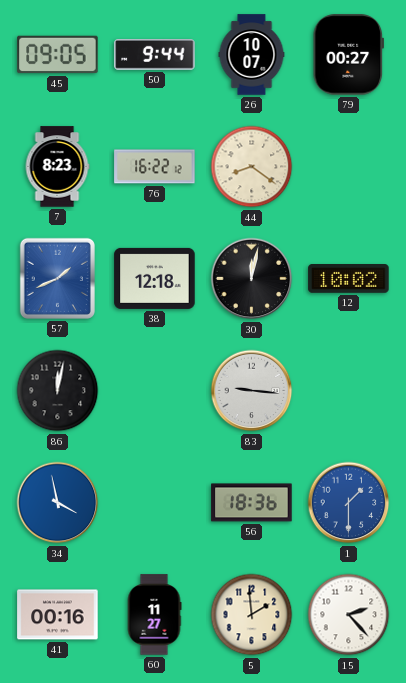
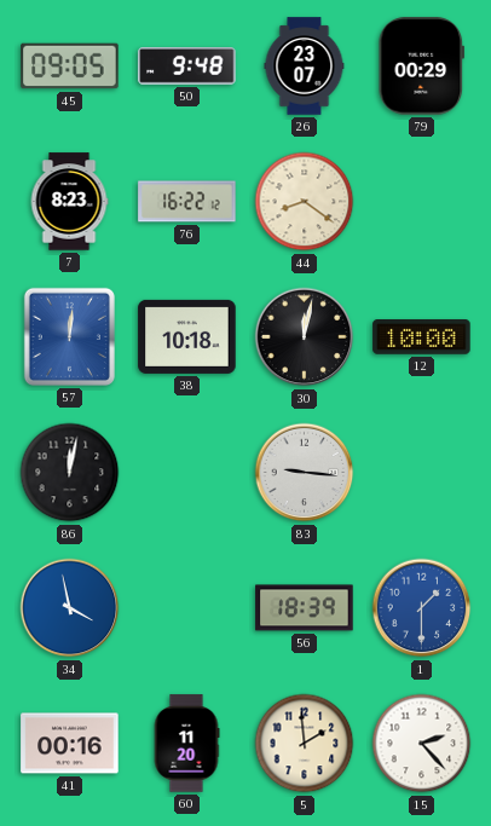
50: 9:44 -> 9:48 (187, 67)
26: 10:07 -> 23:07 (305, 67)
79: 00:27 -> 00:29 (421, 67)
57: 1:41 -> 12:01 (69, 336)
38: 12:18 -> 10:18 (187, 336)
12: 10:02 -> 10:00 (422, 337)
56: 18:36 -> 18:39 (305, 608)
60: 11:27 -> 11:20 (186, 744)
